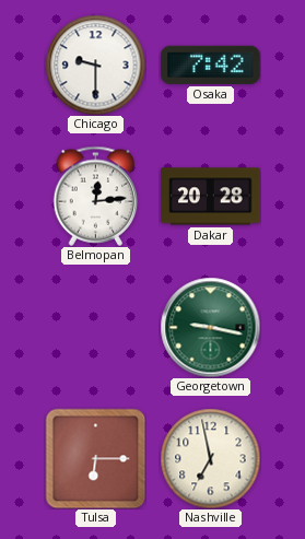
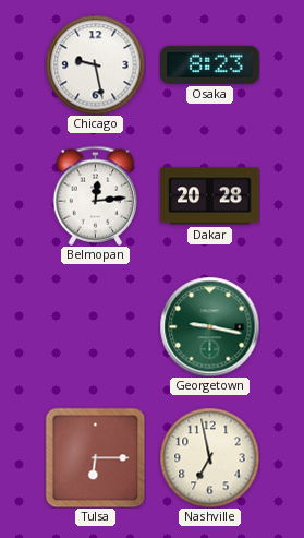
Chicago: 9:30 -> 9:28 (95, 64)
Osaka: 7:42 -> 8:23 (210, 64)
